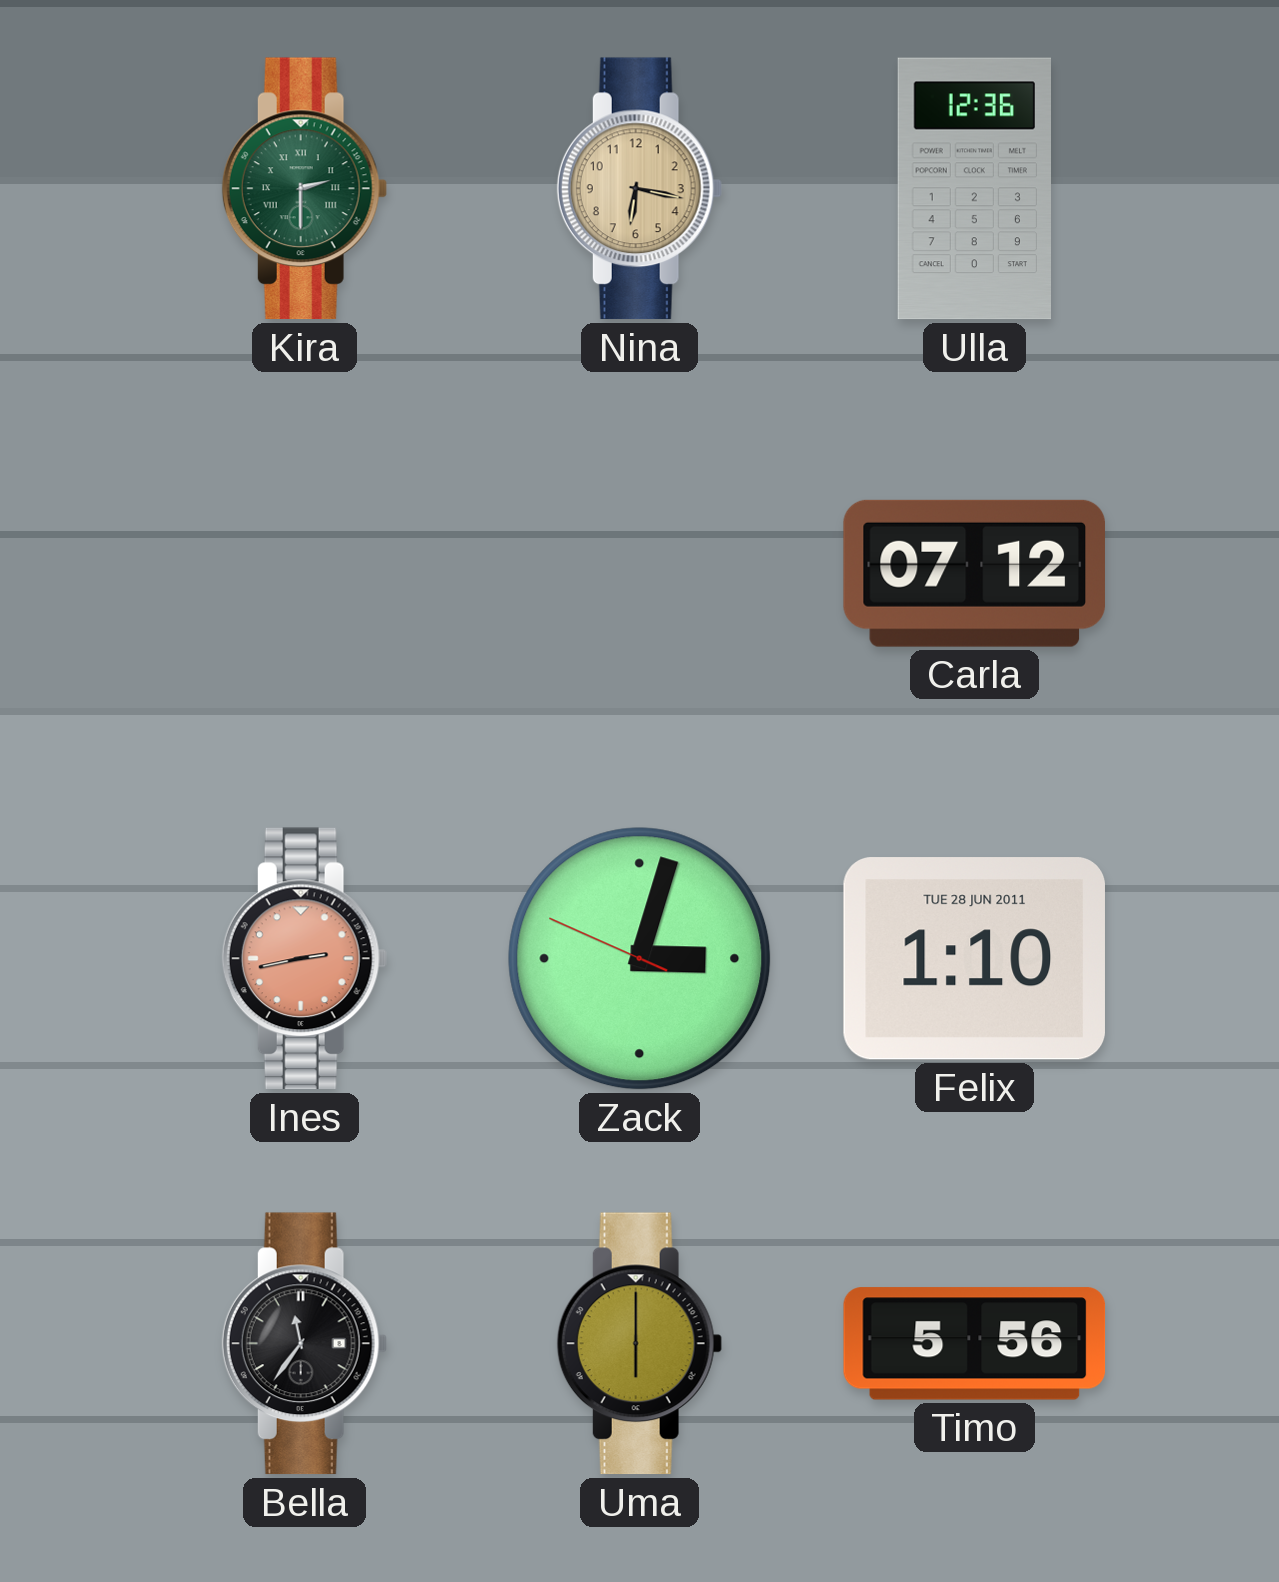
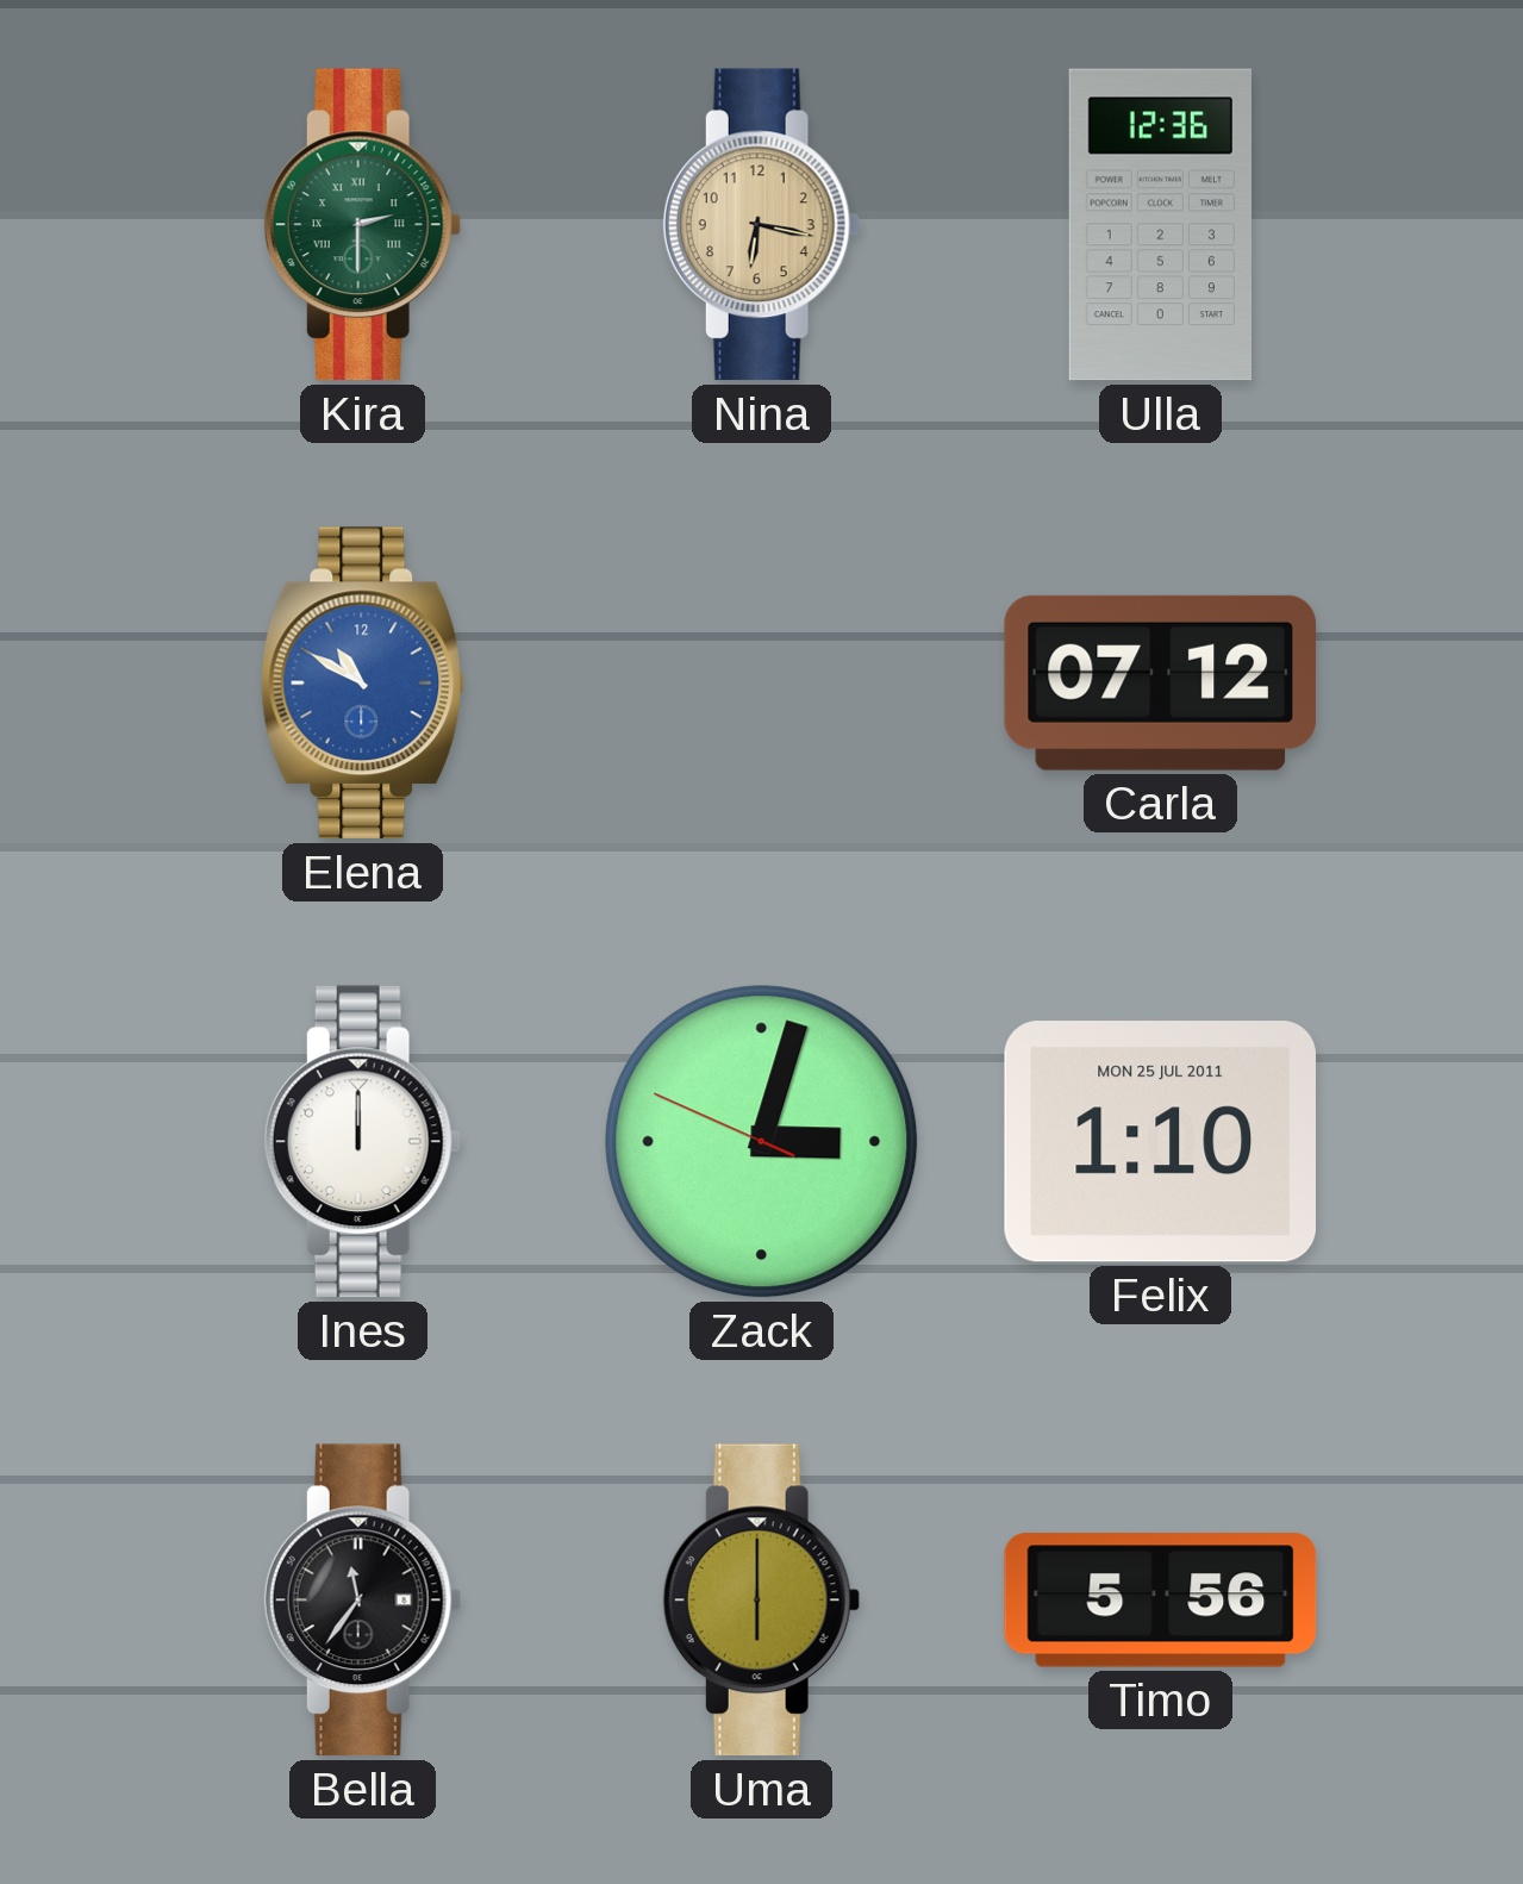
Elena: none -> 10:50 (363, 684)
Ines: 2:43 -> 12:00 (362, 1142)
Ines dial: salmon -> white (362, 1142)
Felix date: TUE 28 JUN 2011 -> MON 25 JUL 2011 (1160, 1142)
